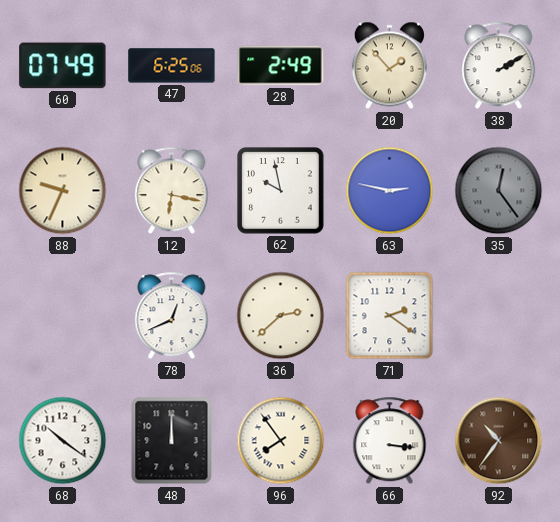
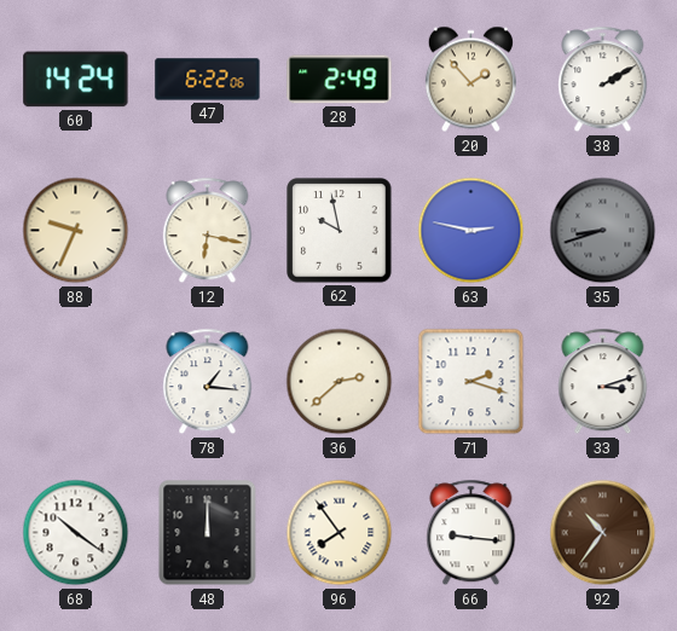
60: 07:49 -> 14:24 (76, 80)
47: 6:25 -> 6:22 (208, 80)
35: 12:24 -> 8:42 (603, 231)
78: 12:41 -> 1:16 (208, 382)
71: 2:21 -> 2:18 (471, 382)
33: none -> 3:12 (603, 382)
66: 3:16 -> 9:16 (471, 533)
